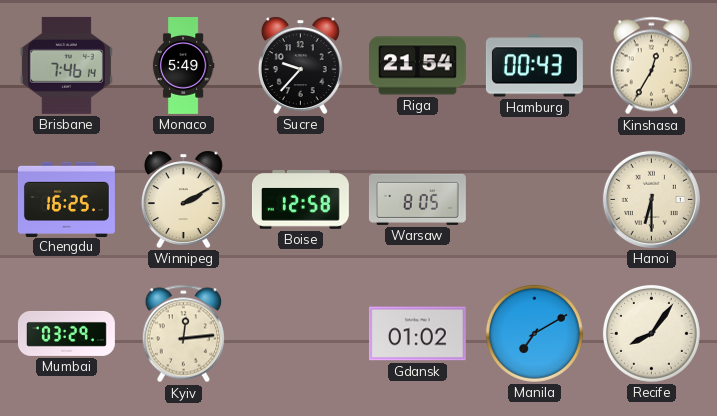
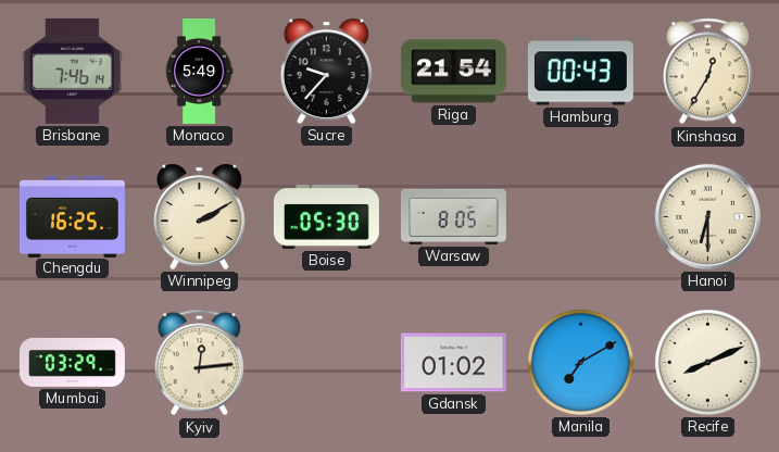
Boise: 12:58 -> 05:30 (326, 217)
Recife: 8:06 -> 8:11 (707, 362)
